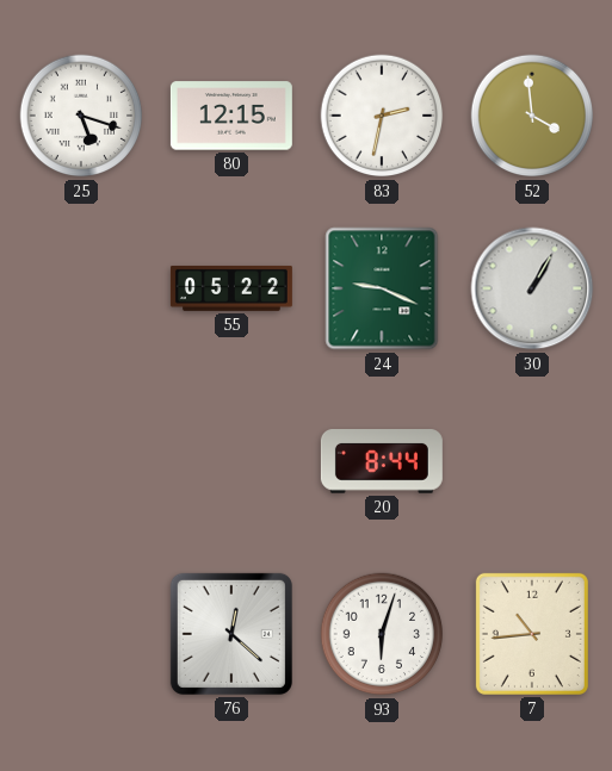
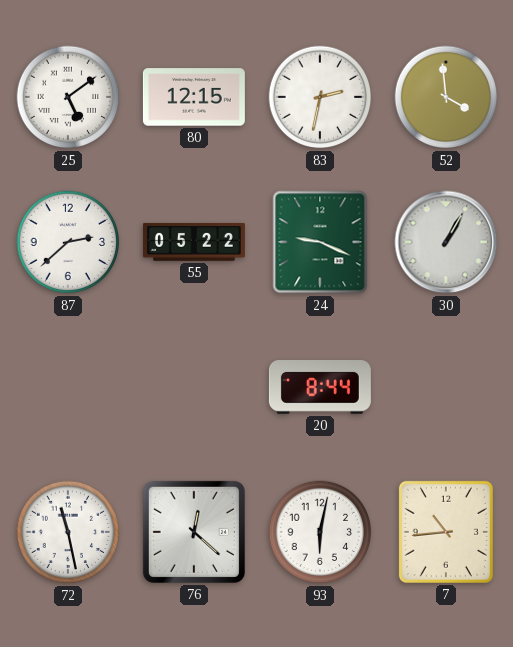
25: 5:18 -> 5:09 (68, 97)
87: none -> 2:38 (68, 242)
72: none -> 11:28 (68, 532)
93: 6:03 -> 6:02 (320, 532)
